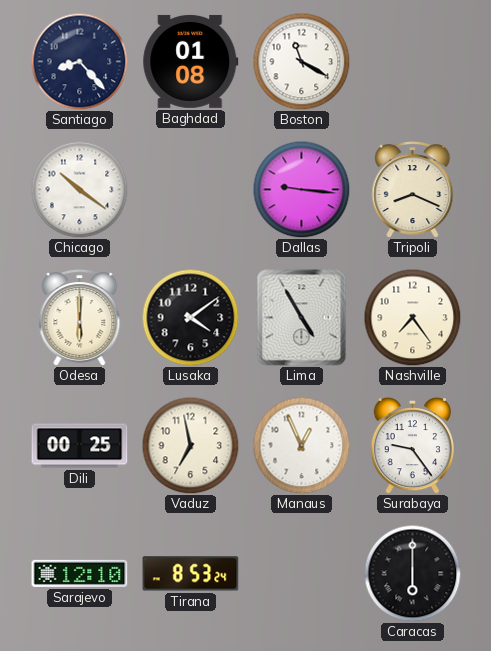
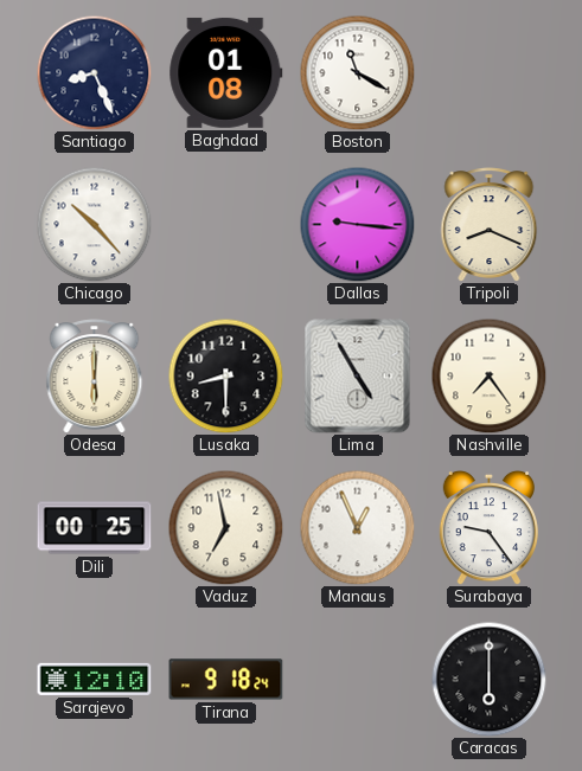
Santiago: 8:23 -> 8:26 (94, 72)
Chicago: 10:21 -> 10:23 (94, 224)
Lusaka: 4:09 -> 8:30 (225, 375)
Tirana: 8:53 -> 9:18 (226, 680)
